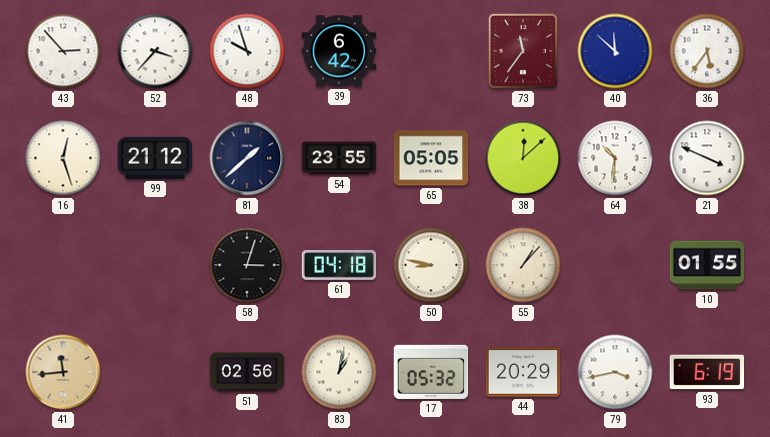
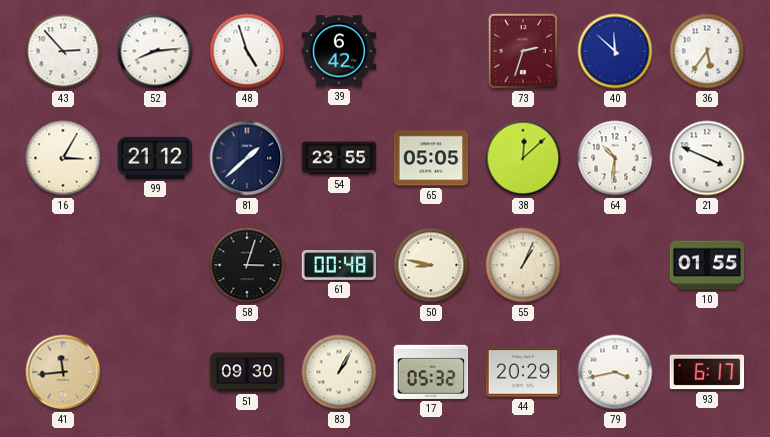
52: 3:37 -> 8:14 (155, 51)
48: 9:57 -> 4:57 (247, 51)
73: 11:36 -> 2:33 (523, 51)
16: 12:27 -> 3:05 (63, 158)
61: 04:18 -> 00:48 (339, 266)
55: 1:07 -> 1:04 (523, 265)
51: 02:56 -> 09:30 (247, 372)
83: 1:02 -> 1:05 (339, 372)
93: 6:19 -> 6:17 (707, 372)
